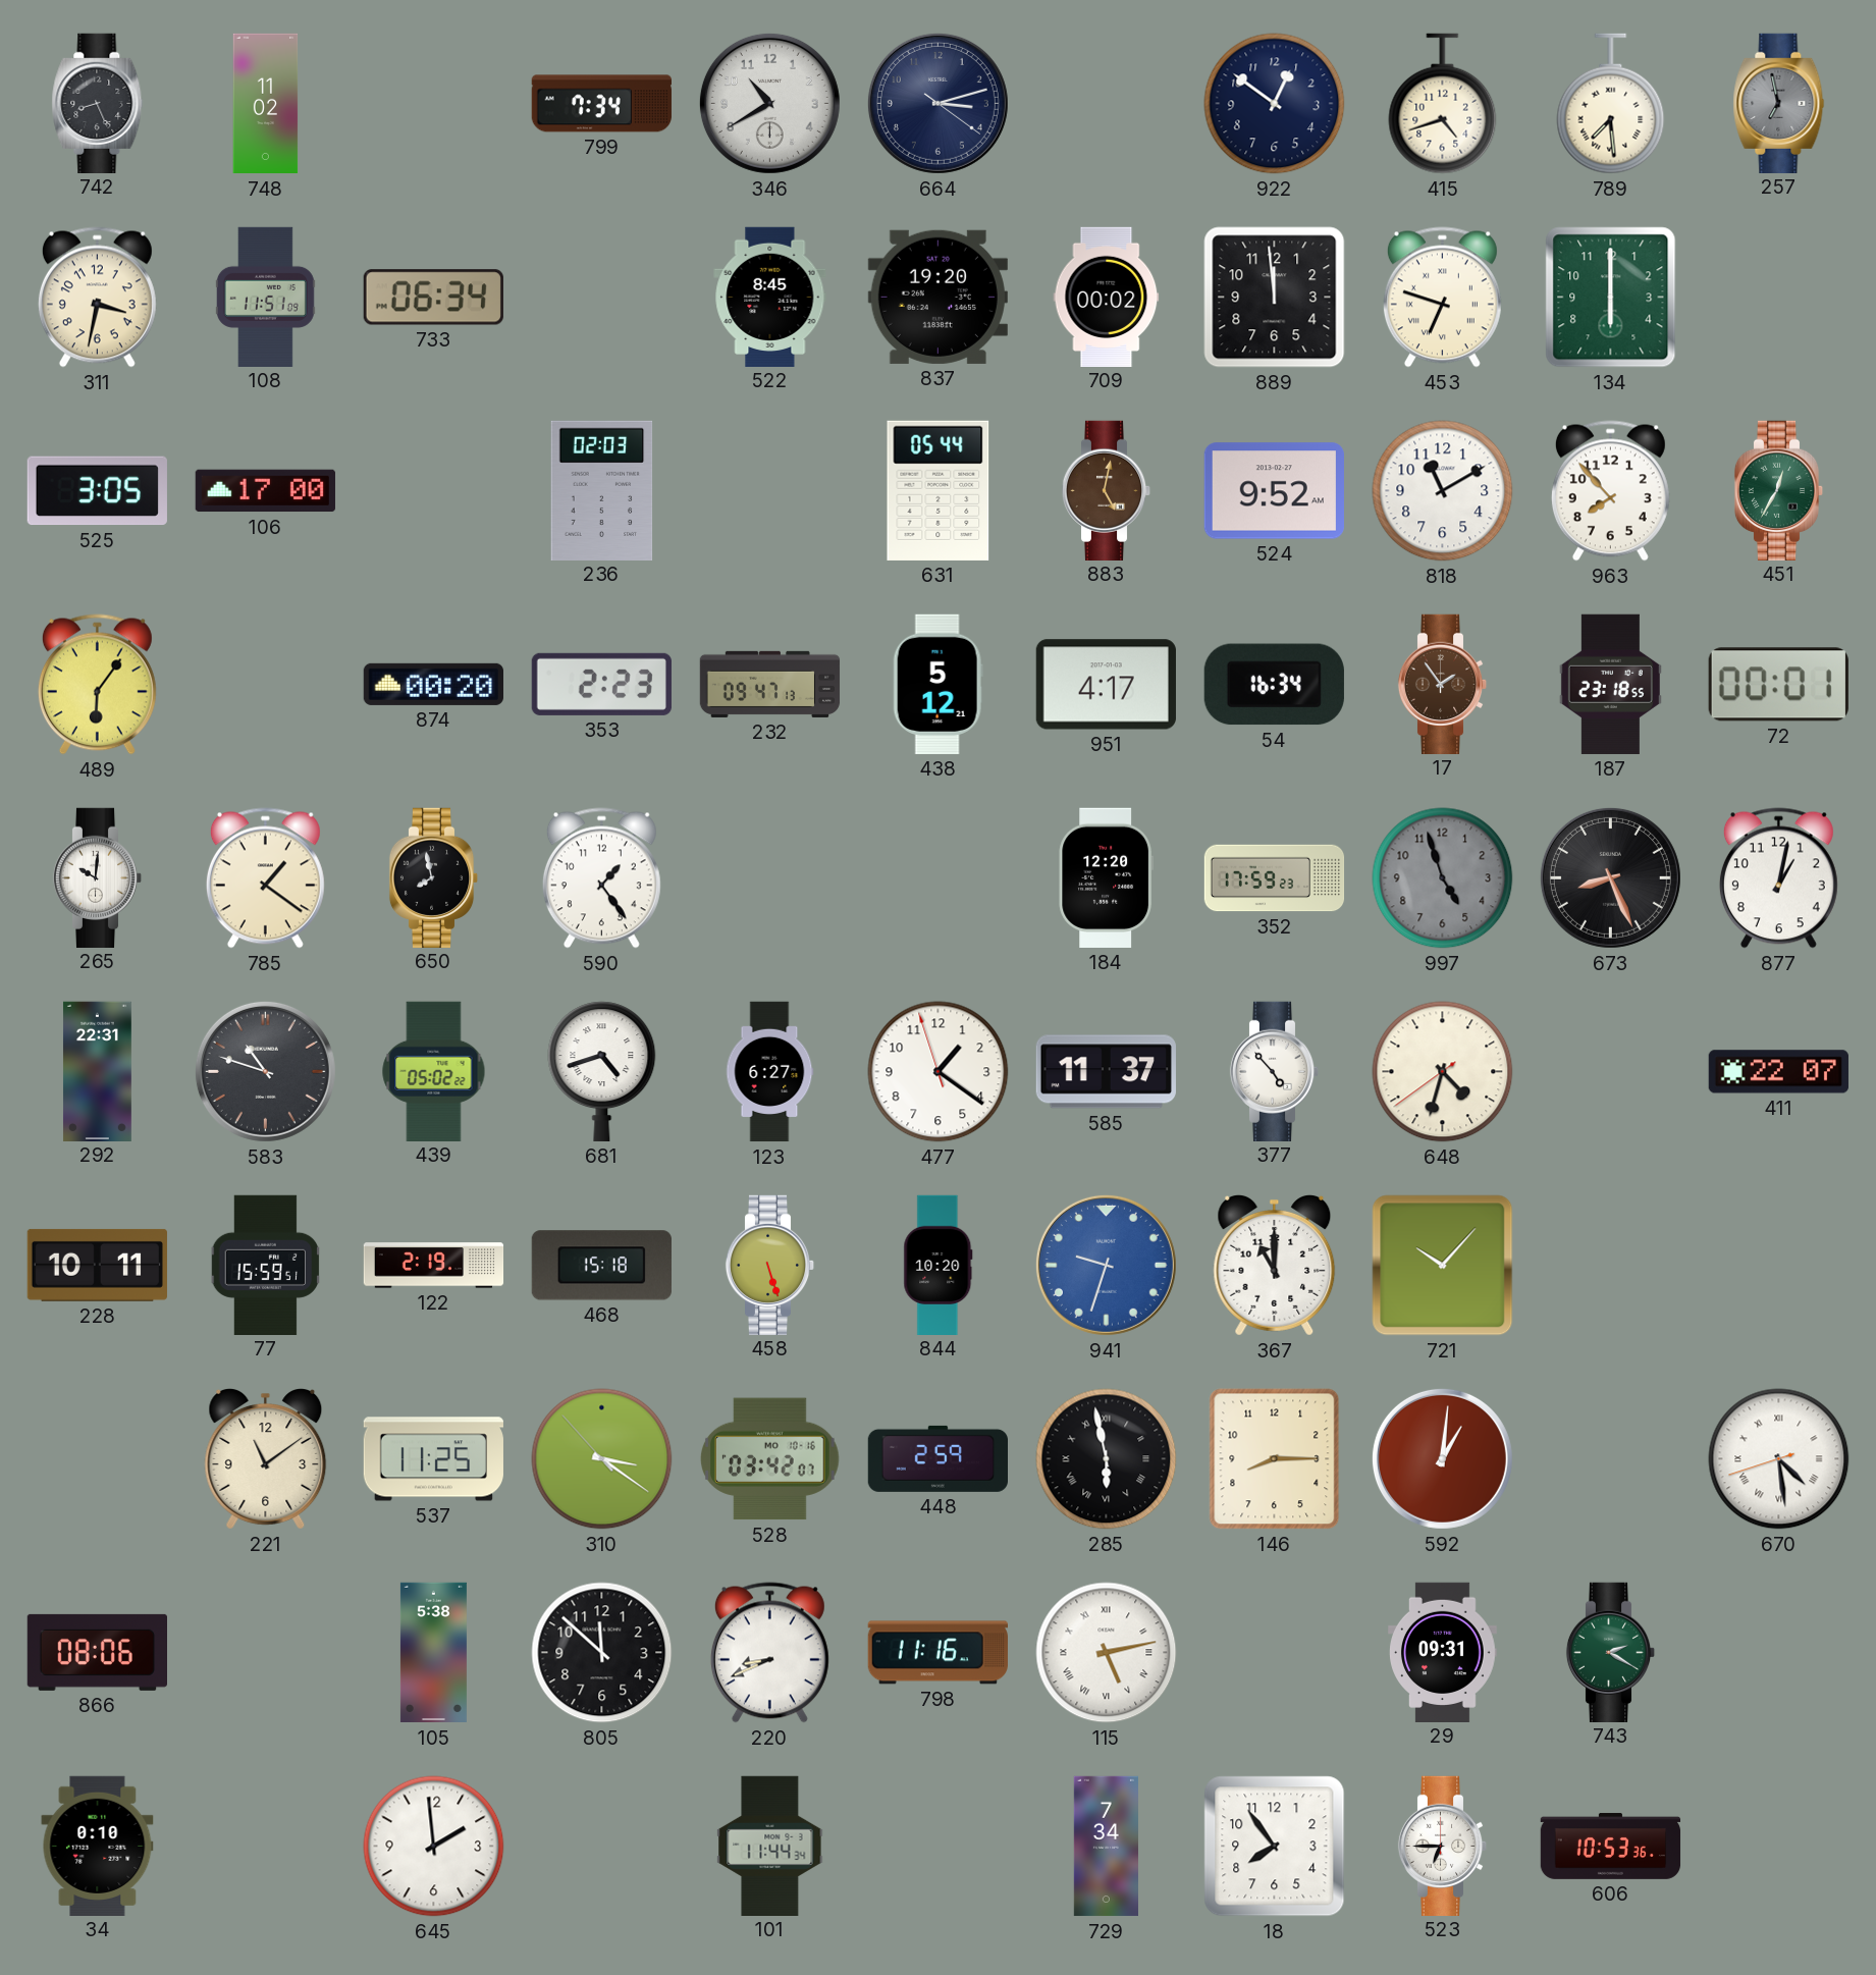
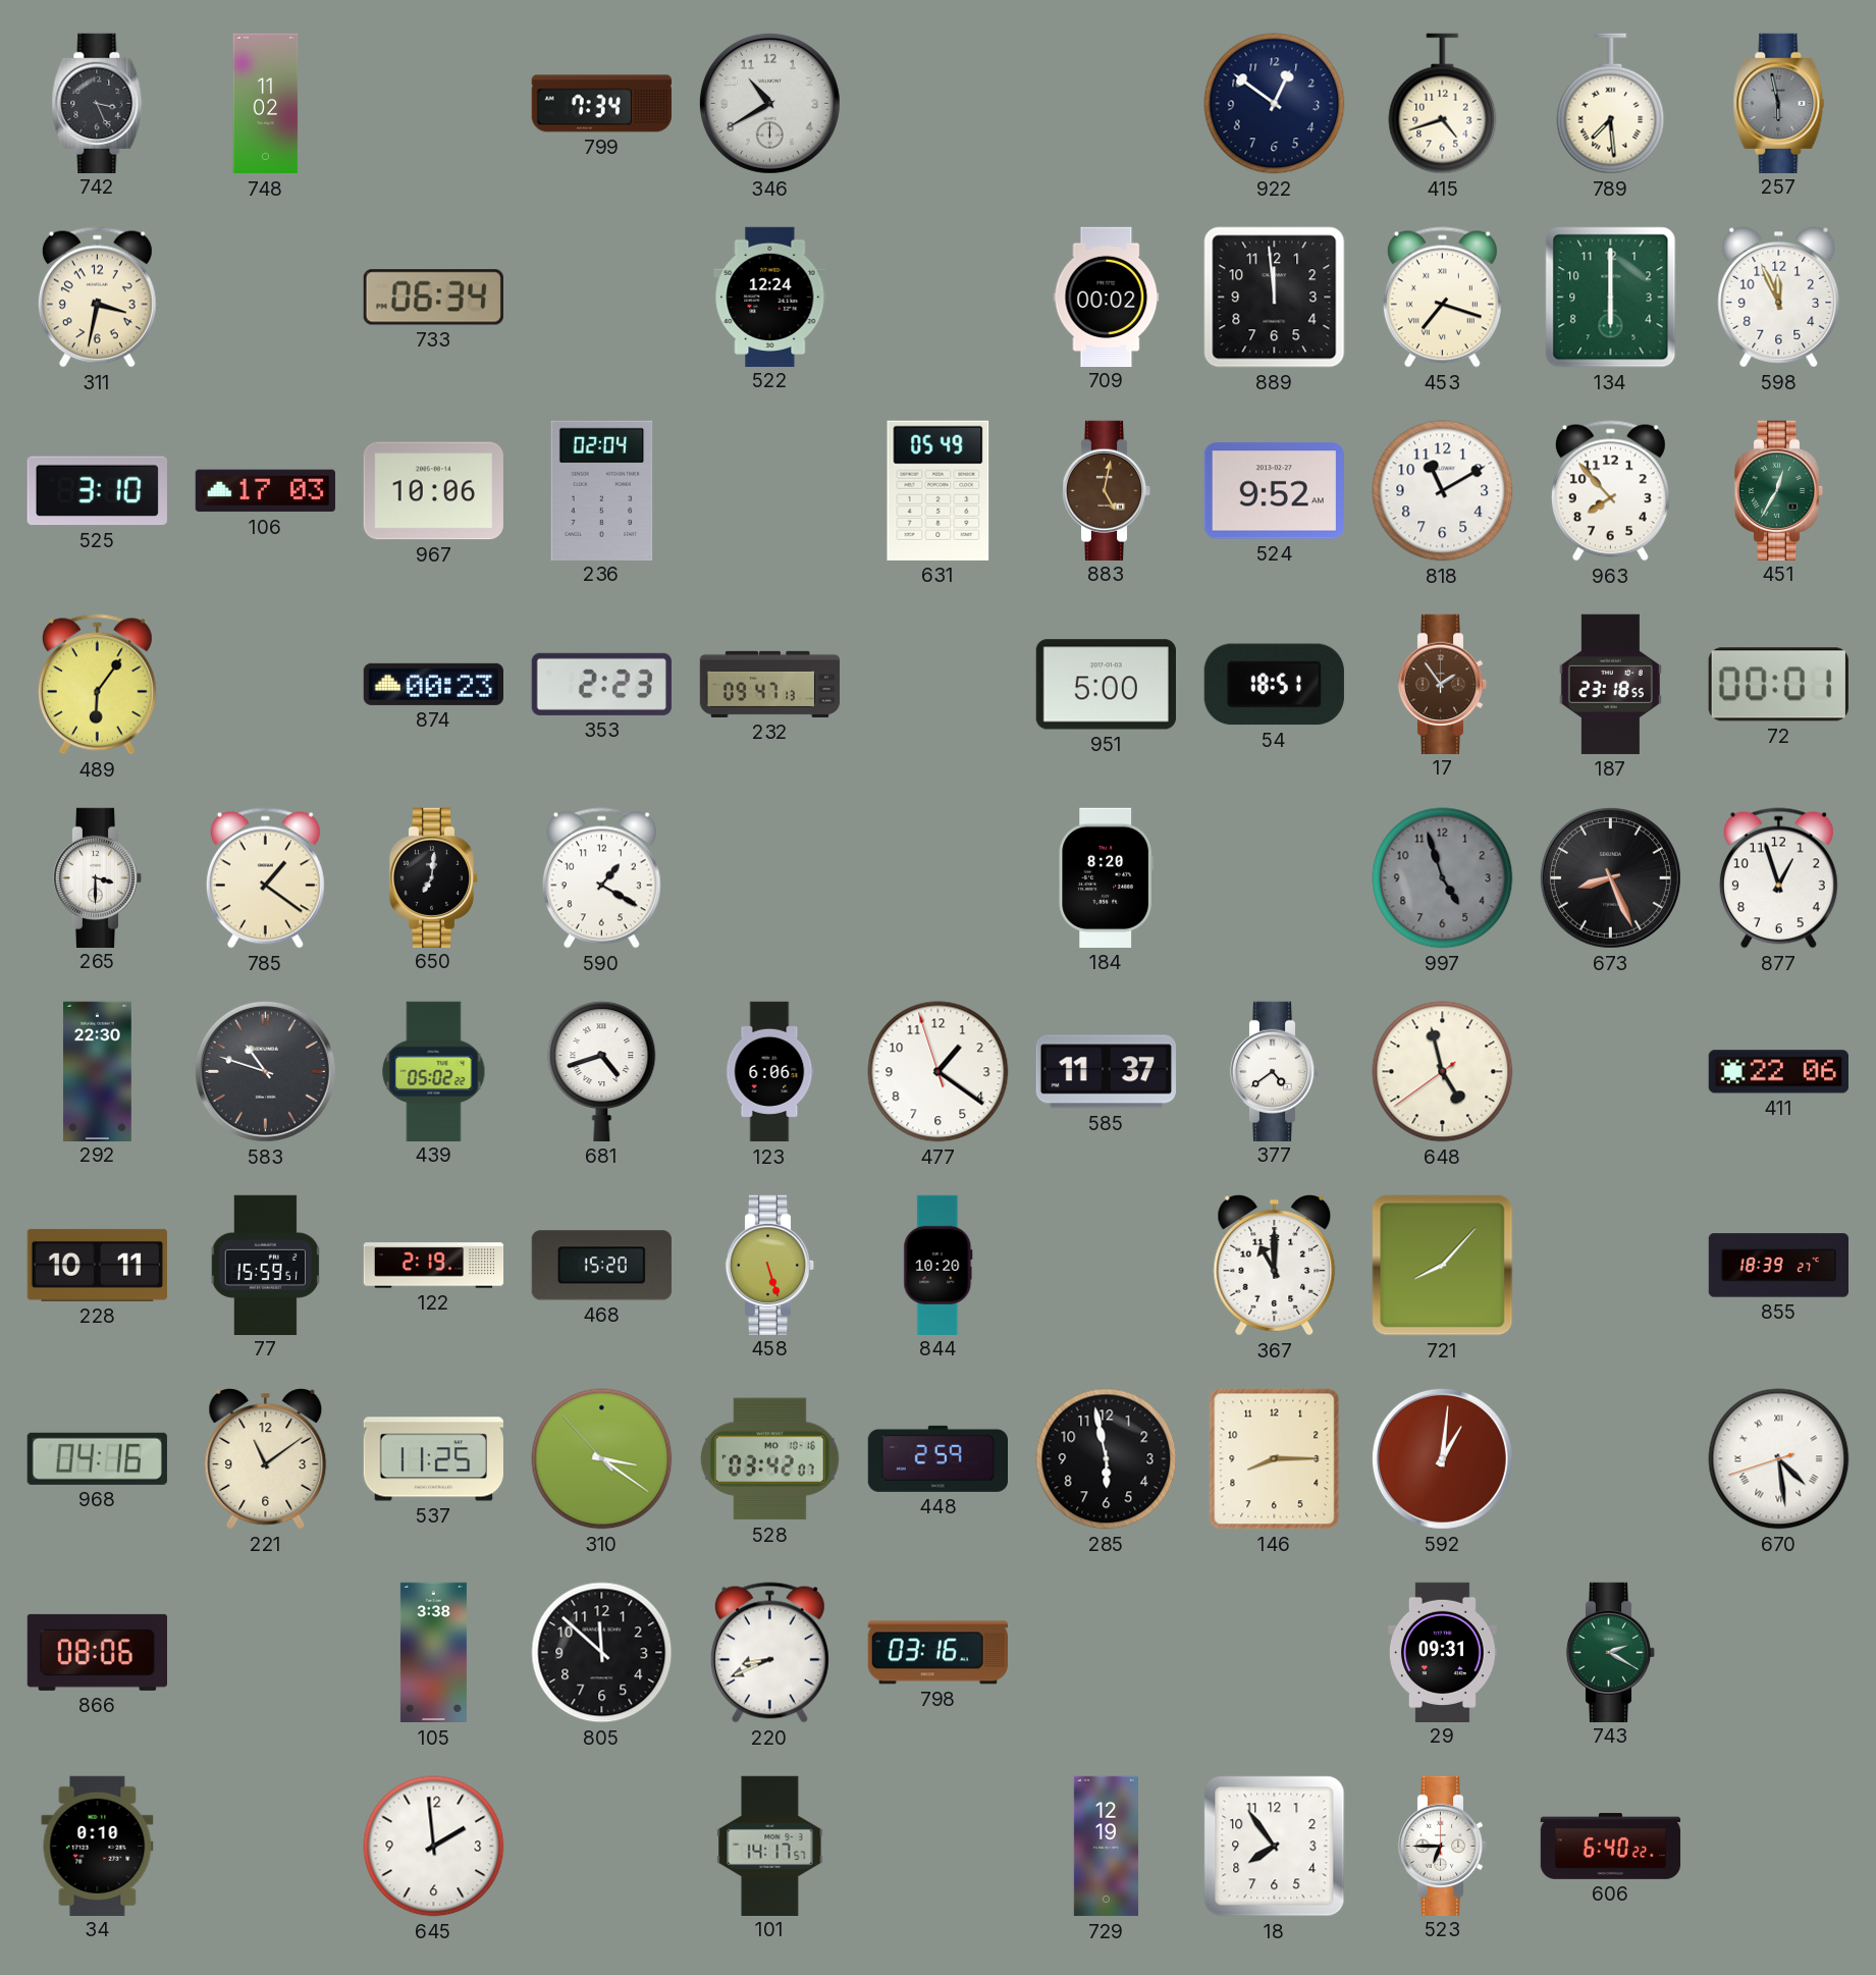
742: 8:26 -> 3:26 (98, 103)
664: 3:12 -> none (937, 103)
257: 6:58 -> 5:58 (1779, 103)
108: 11:51 -> none (265, 297)
522: 8:45 -> 12:24 (770, 297)
837: 19:20 -> none (937, 297)
453: 6:48 -> 7:18 (1442, 298)
598: none -> 11:56 (1779, 298)
525: 3:05 -> 3:10 (97, 491)
106: 17:00 -> 17:03 (265, 491)
967: none -> 10:06 (433, 491)
236: 02:03 -> 02:04 (602, 490)
631: 05:44 -> 05:49 (939, 490)
874: 00:20 -> 00:23 (433, 684)
438: 5:12 -> none (937, 684)
951: 4:17 -> 5:00 (1106, 685)
54: 16:34 -> 18:51 (1274, 685)
265: 10:01 -> 3:30 (98, 877)
650: 7:58 -> 7:01 (434, 877)
590: 1:24 -> 1:20 (601, 878)
184: 12:20 -> 8:20 (1106, 877)
352: 17:59 -> none (1275, 878)
877: 1:02 -> 12:57 (1778, 878)
292: 22:31 -> 22:30 (97, 1071)
123: 6:27 -> 6:06 (770, 1072)
377: 4:53 -> 4:39 (1275, 1071)
648: 4:32 -> 4:57 (1443, 1072)
411: 22:07 -> 22:06 (1778, 1072)
468: 15:18 -> 15:20 (601, 1266)
941: 9:33 -> none (1106, 1265)
721: 10:07 -> 8:07 (1443, 1266)
855: none -> 18:39 (1778, 1266)
968: none -> 04:16 (97, 1458)
285 numerals: Roman -> Arabic (1107, 1459)
105: 5:38 -> 3:38 (433, 1653)
798: 11:16 -> 03:16 (937, 1653)
115: 5:13 -> none (1107, 1653)
101: 11:44 -> 14:17 (770, 1846)
729: 7:34 -> 12:19 (1106, 1847)
606: 10:53 -> 6:40 (1611, 1846)
